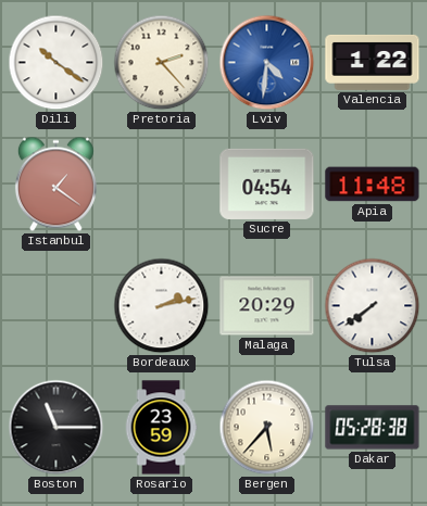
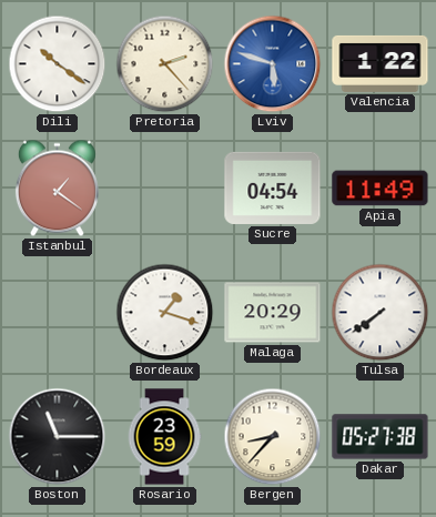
Lviv: 4:31 -> 5:48 (273, 64)
Apia: 11:48 -> 11:49 (381, 189)
Bordeaux: 2:13 -> 1:18 (165, 313)
Bergen: 5:37 -> 8:37 (273, 437)
Dakar: 05:28 -> 05:27 (381, 437)
